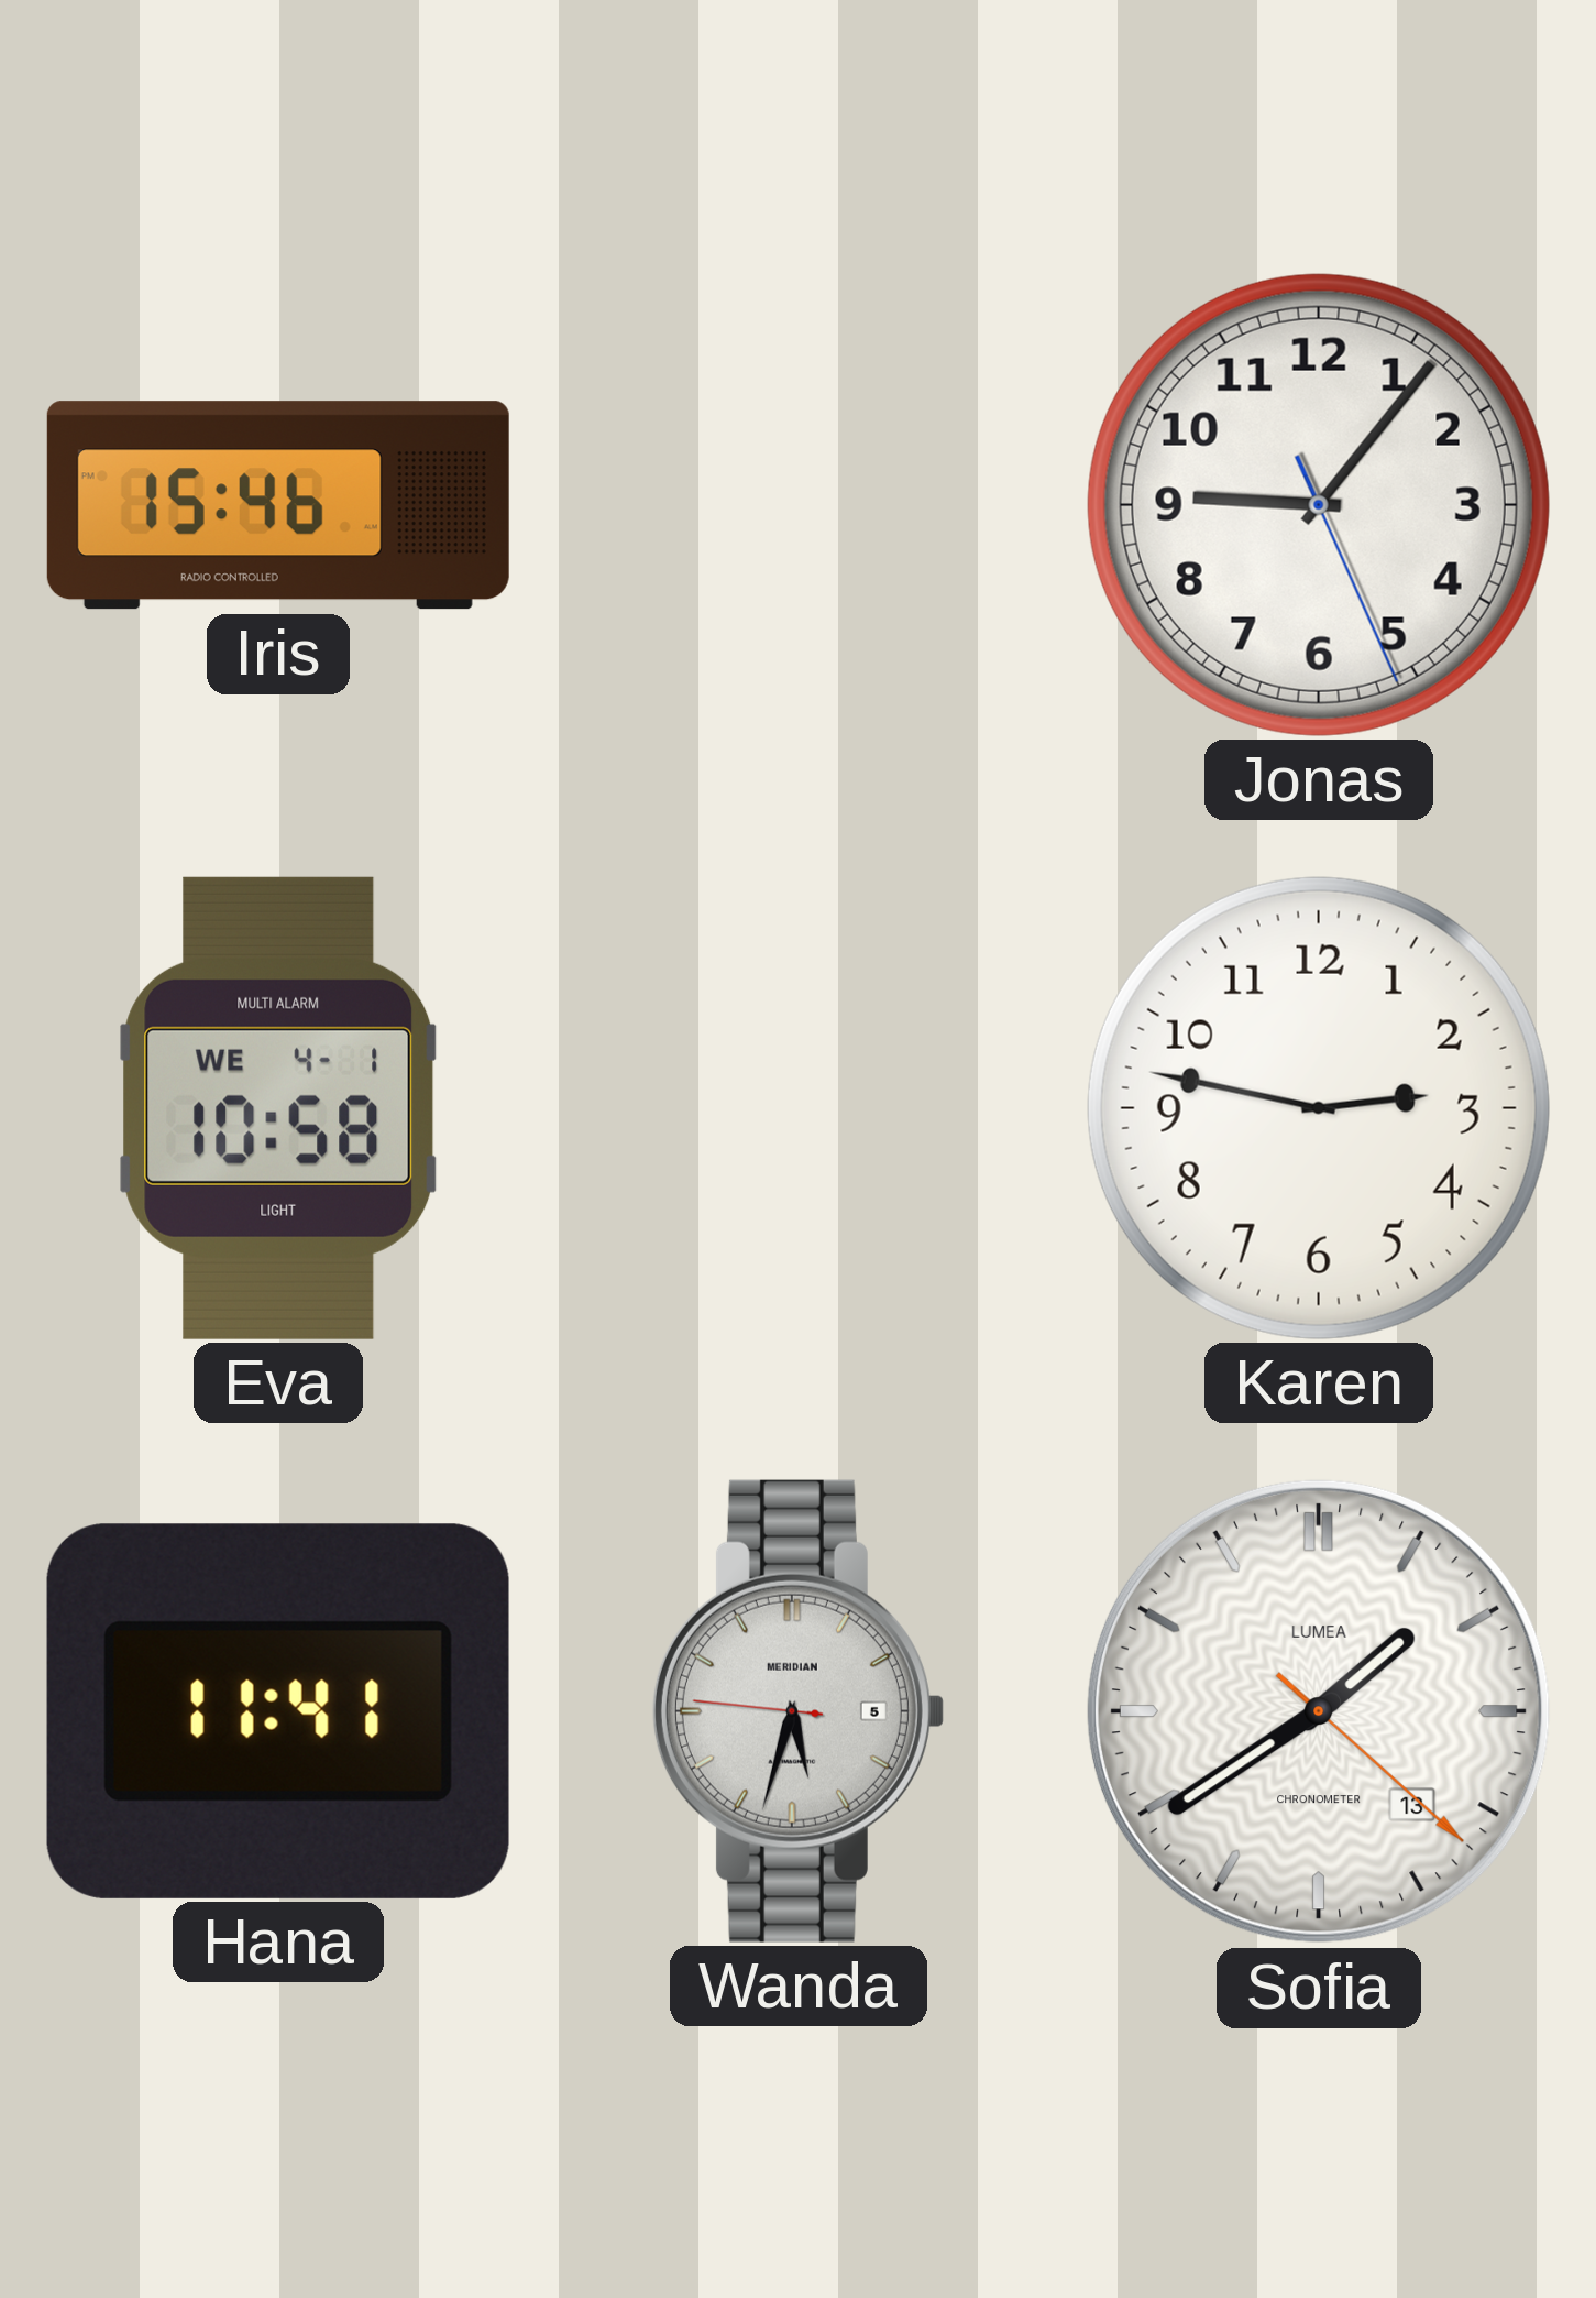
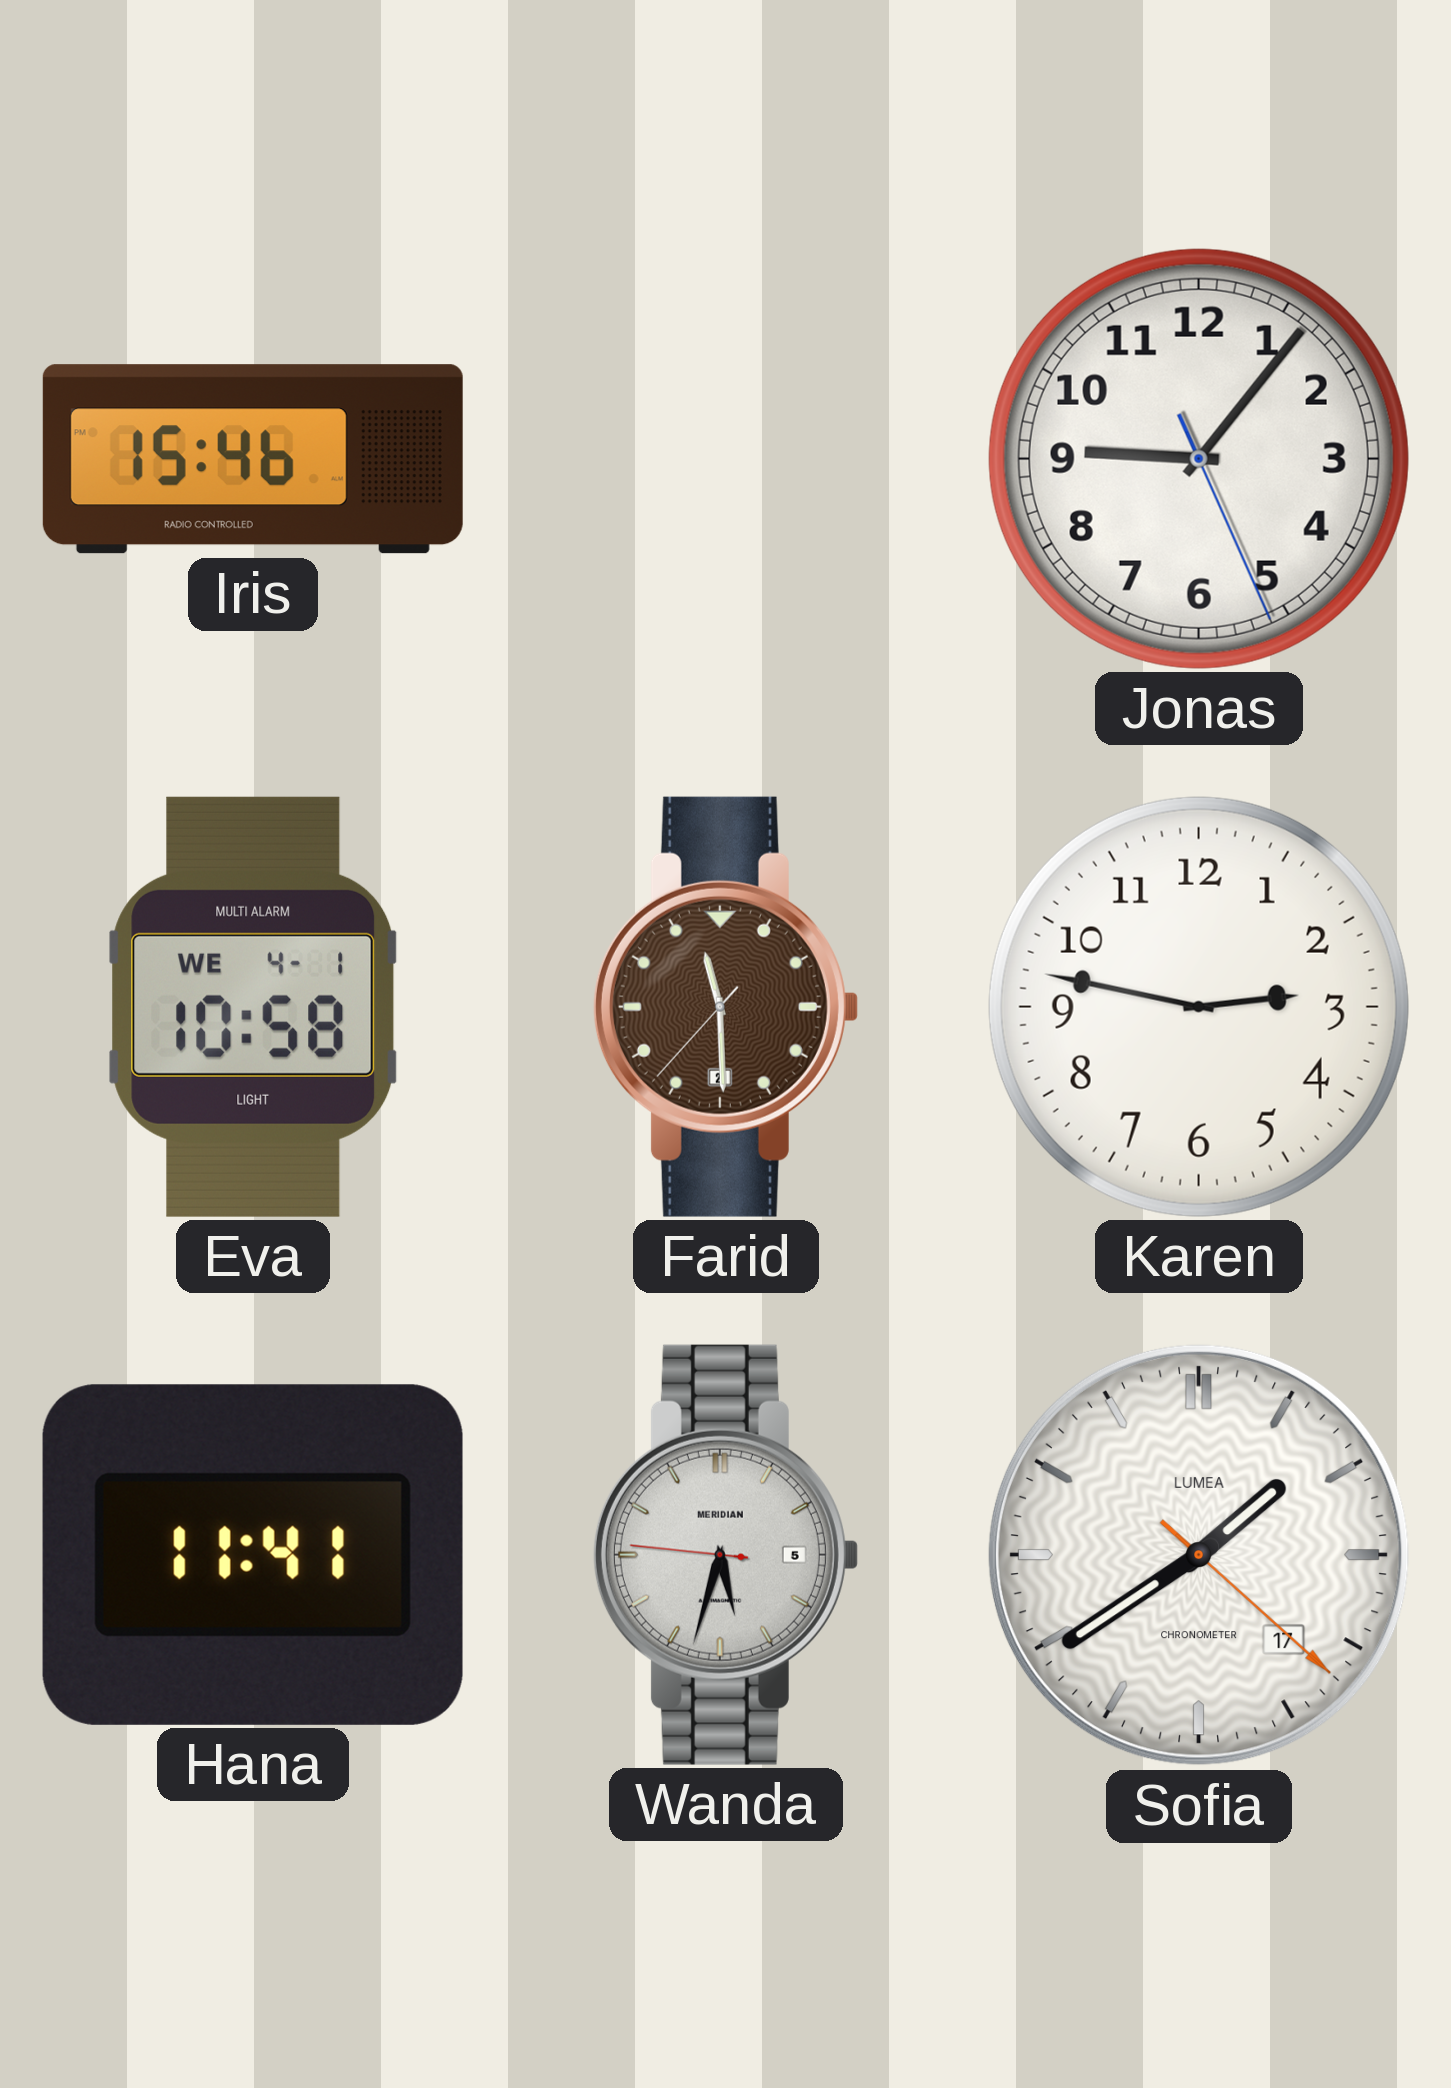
Farid: none -> 11:29 (725, 1007)
Sofia date: 13 -> 17 (1199, 1555)
